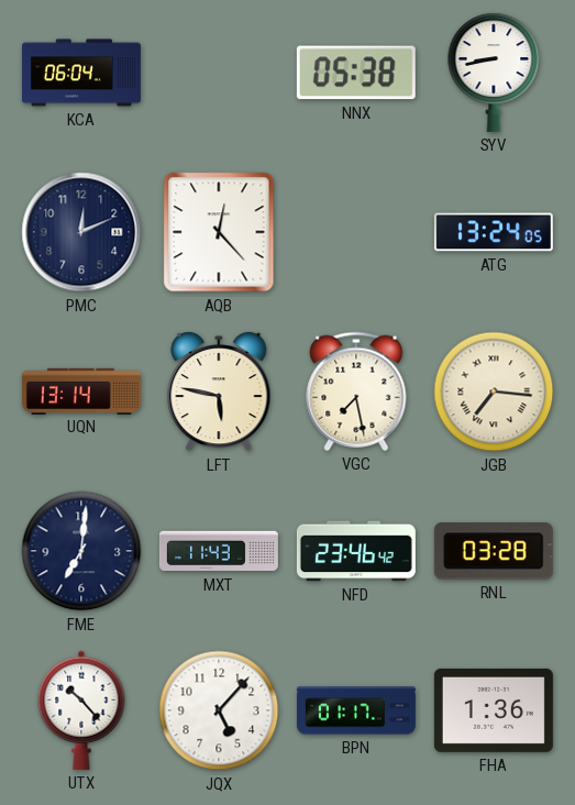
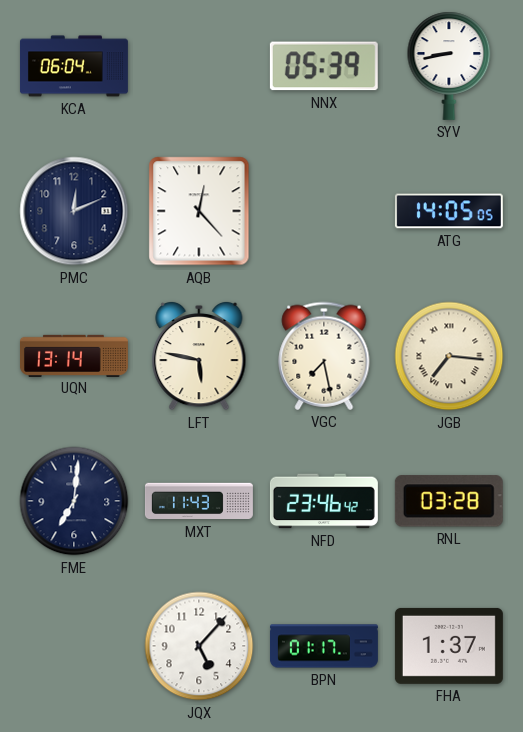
NNX: 05:38 -> 05:39 (324, 66)
ATG: 13:24 -> 14:05 (449, 211)
UTX: 10:23 -> none (81, 710)
FHA: 1:36 -> 1:37 (449, 646)
